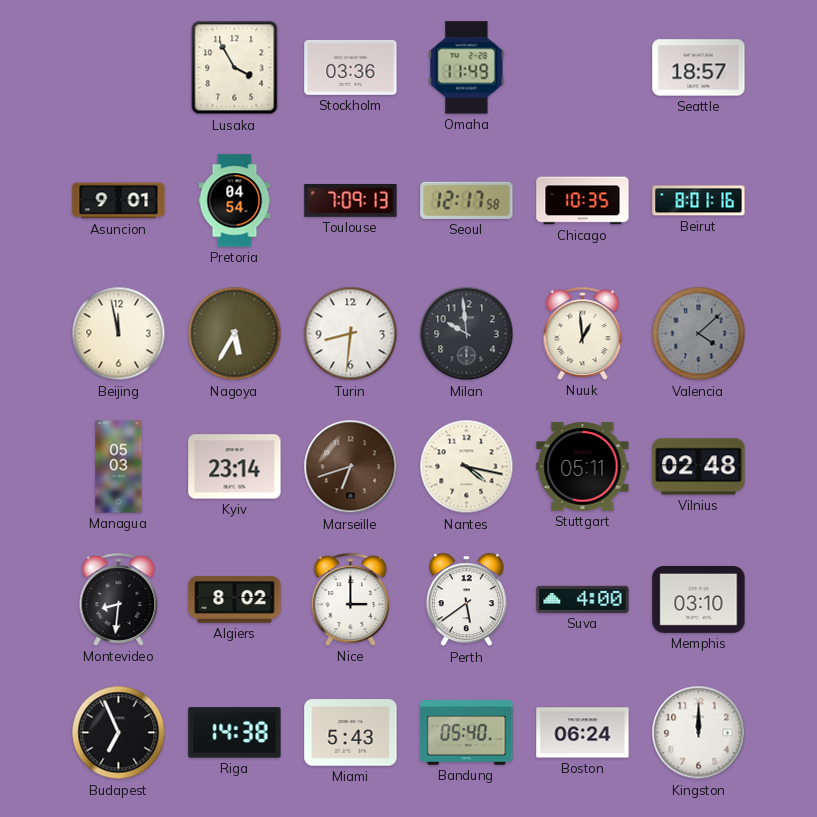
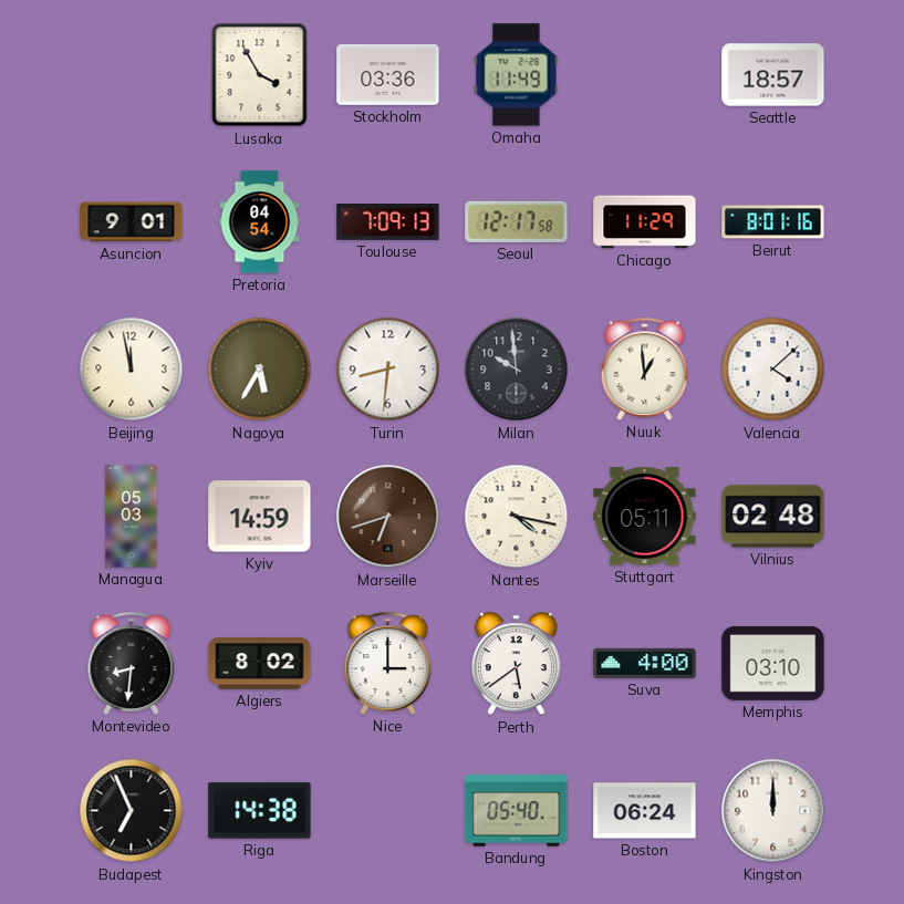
Chicago: 10:35 -> 11:29 (645, 222)
Valencia dial: grey -> white (773, 370)
Kyiv: 23:14 -> 14:59 (260, 517)
Miami: 5:43 -> none (351, 733)
